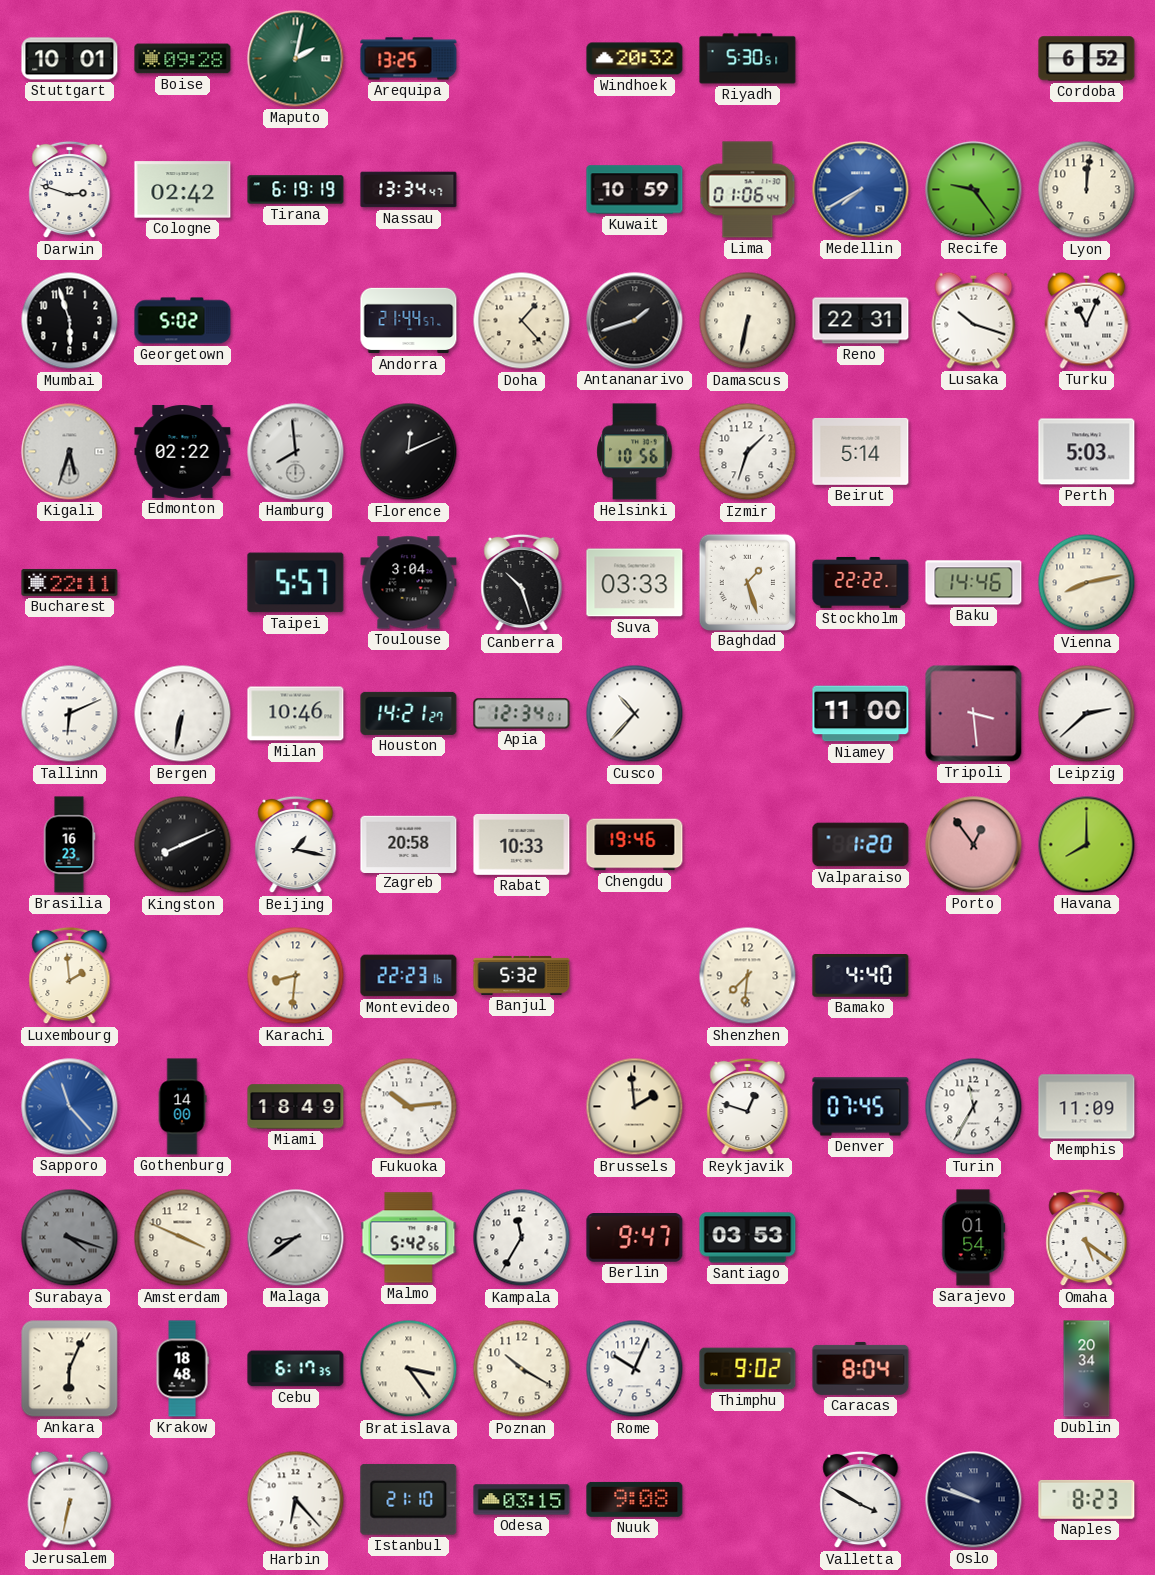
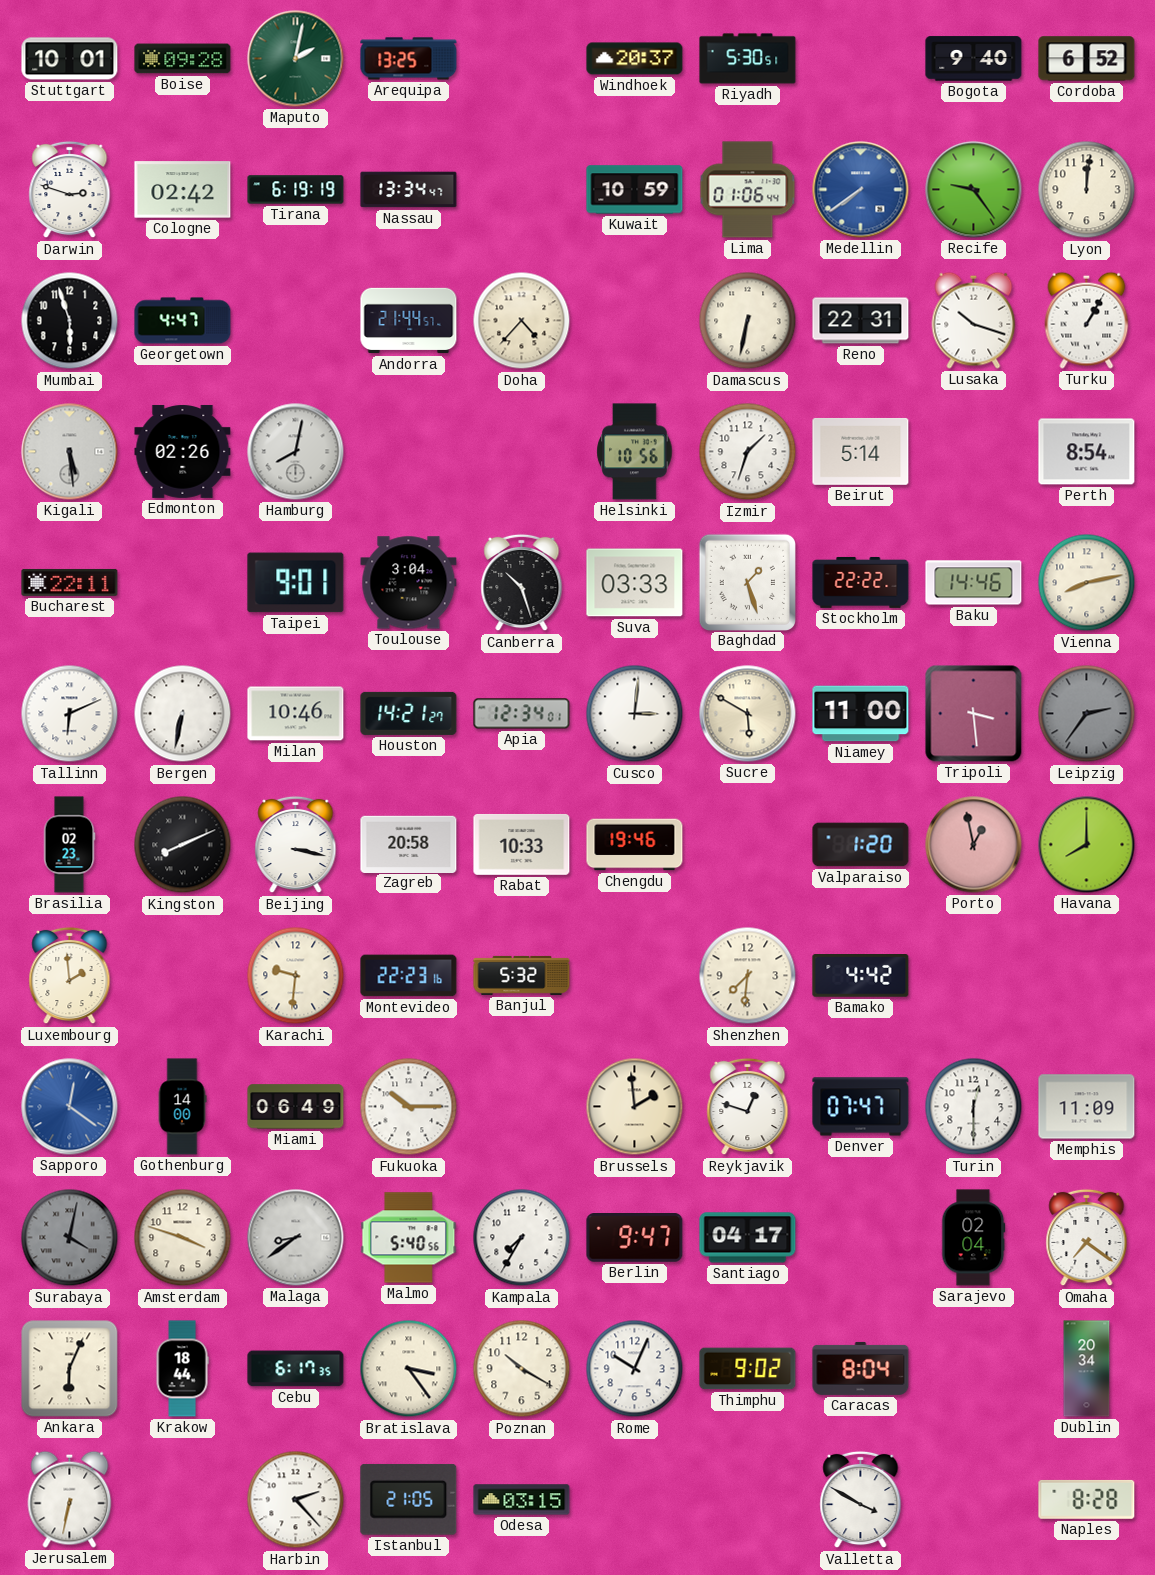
Windhoek: 20:32 -> 20:37 (635, 59)
Bogota: none -> 9:40 (974, 59)
Medellin: 7:40 -> 7:39 (861, 190)
Georgetown: 5:02 -> 4:47 (183, 321)
Doha: 1:23 -> 4:37 (522, 321)
Antananarivo: 1:42 -> none (635, 321)
Turku: 11:04 -> 1:05 (1087, 320)
Kigali: 5:33 -> 5:29 (70, 452)
Edmonton: 02:22 -> 02:26 (183, 451)
Hamburg: 7:59 -> 8:02 (296, 452)
Florence: 12:11 -> none (409, 452)
Perth: 5:03 -> 8:54 (1087, 452)
Taipei: 5:57 -> 9:01 (296, 583)
Cusco: 10:37 -> 3:01 (635, 714)
Sucre: none -> 5:50 (748, 714)
Leipzig: 2:38 -> 2:36 (1087, 714)
Leipzig dial: white -> grey (1087, 714)
Brasilia: 16:23 -> 02:23 (69, 845)
Beijing: 1:17 -> 3:17 (296, 845)
Porto: 12:54 -> 12:58 (974, 845)
Karachi: 8:31 -> 9:31 (296, 976)
Bamako: 4:40 -> 4:42 (861, 976)
Sapporo: 11:23 -> 12:21 (70, 1107)
Miami: 18:49 -> 06:49 (296, 1107)
Fukuoka: 10:14 -> 10:15 (409, 1107)
Denver: 07:45 -> 07:47 (861, 1107)
Turin: 11:35 -> 12:30 (974, 1107)
Surabaya: 4:18 -> 4:02 (70, 1238)
Amsterdam: 3:49 -> 3:48 (183, 1238)
Malmo: 5:42 -> 5:40 (409, 1238)
Kampala: 11:35 -> 7:35 (522, 1238)
Santiago: 03:53 -> 04:17 (748, 1238)
Sarajevo: 01:54 -> 02:04 (973, 1238)
Omaha: 5:21 -> 7:21 (1087, 1238)
Krakow: 18:48 -> 18:44 (182, 1369)
Harbin: 6:23 -> 2:23 (296, 1500)
Istanbul: 21:10 -> 21:05 (409, 1499)
Nuuk: 9:08 -> none (635, 1499)
Oslo: 9:48 -> none (974, 1500)
Naples: 8:23 -> 8:28 (1087, 1499)
